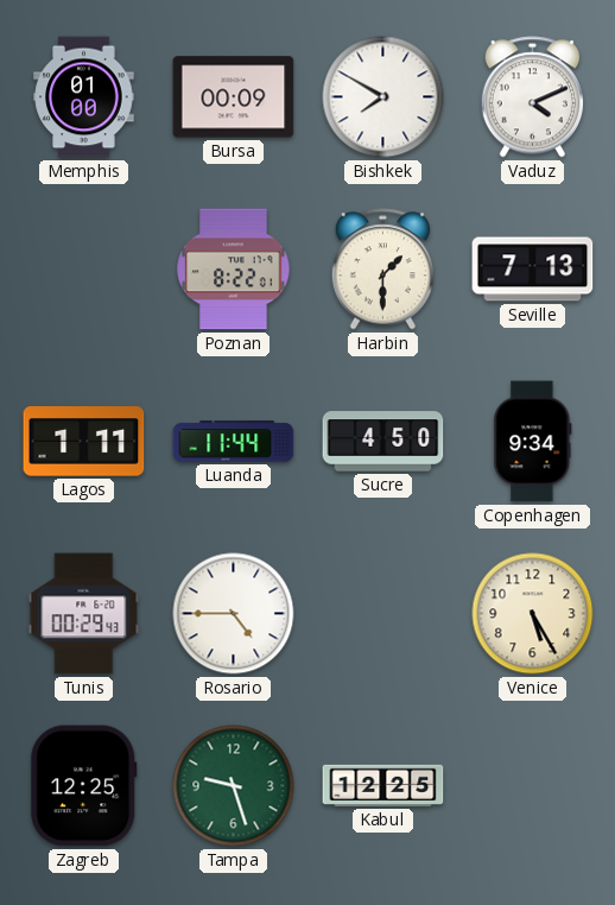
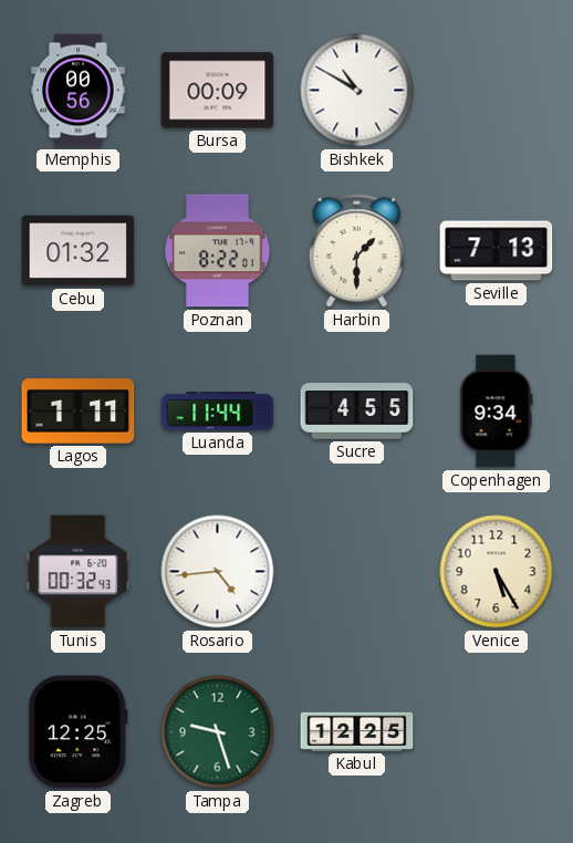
Memphis: 01:00 -> 00:56 (79, 91)
Bishkek: 7:50 -> 10:50 (357, 91)
Vaduz: 4:11 -> none (532, 97)
Cebu: none -> 01:32 (79, 251)
Sucre: 4:50 -> 4:55 (357, 412)
Tunis: 00:29 -> 00:32 (79, 572)
Rosario: 4:45 -> 4:44 (218, 572)
